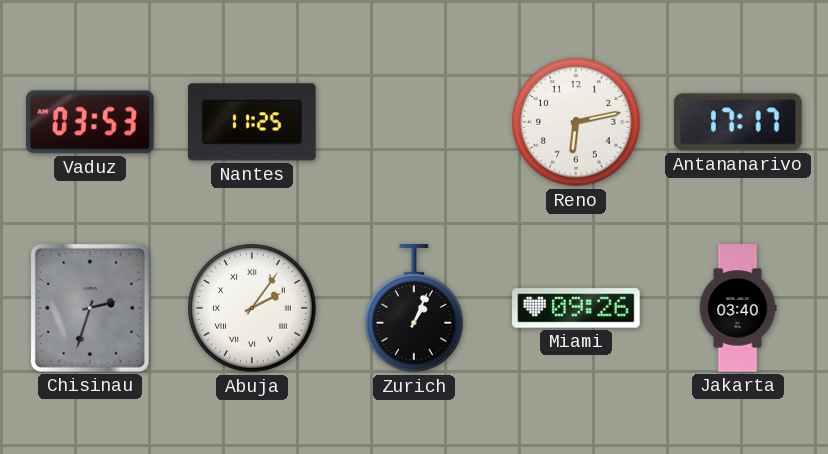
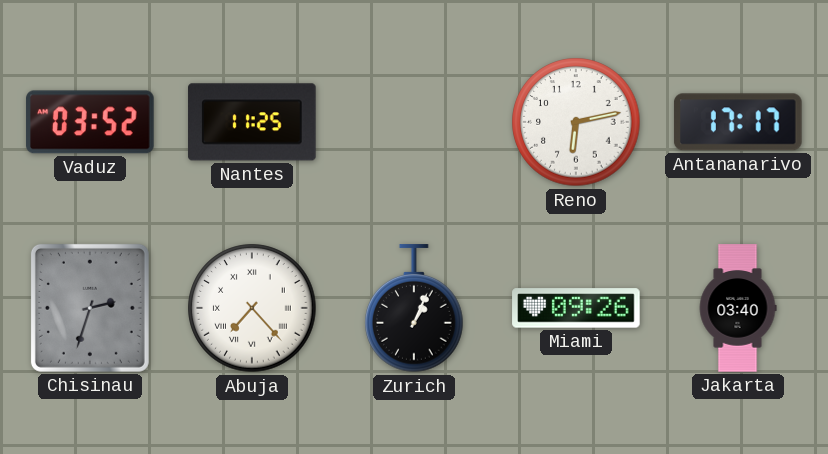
Vaduz: 03:53 -> 03:52 (90, 122)
Abuja: 2:06 -> 7:23 (252, 308)
